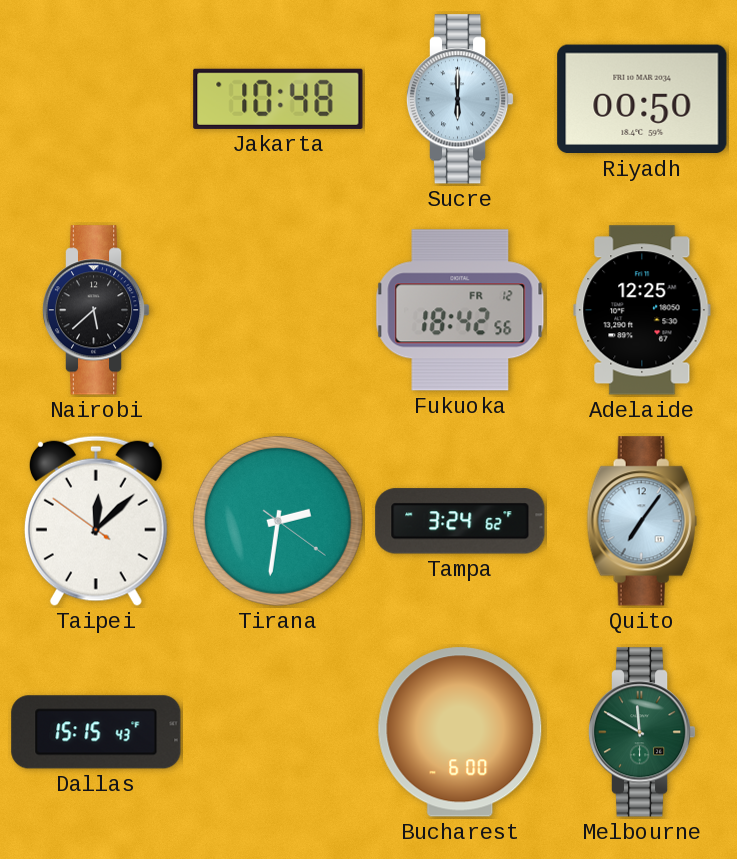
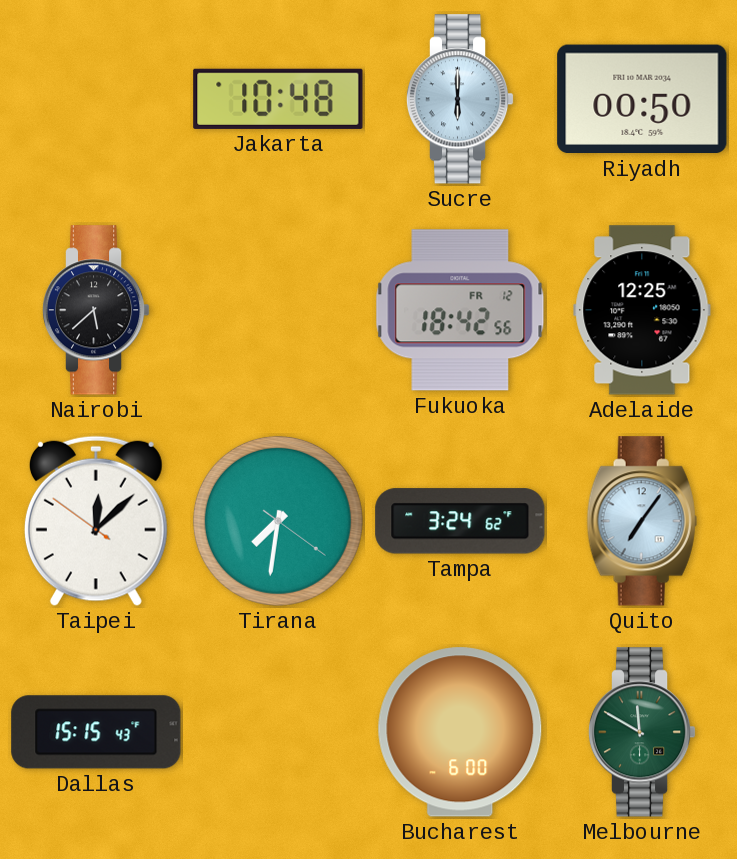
Tirana: 2:31 -> 7:31 (278, 521)
